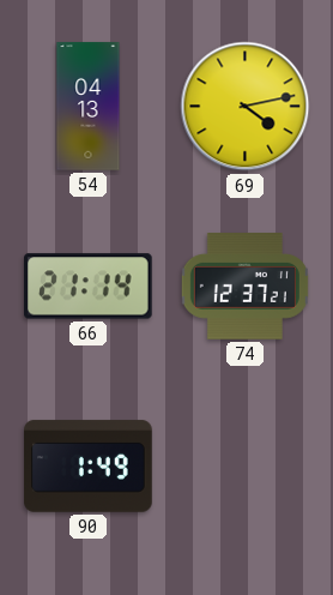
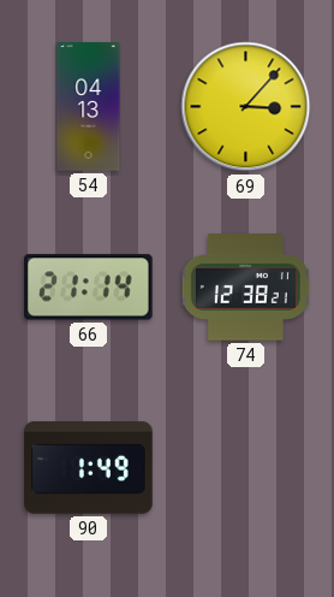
69: 4:13 -> 3:07 (246, 107)
74: 12:37 -> 12:38 (245, 288)
